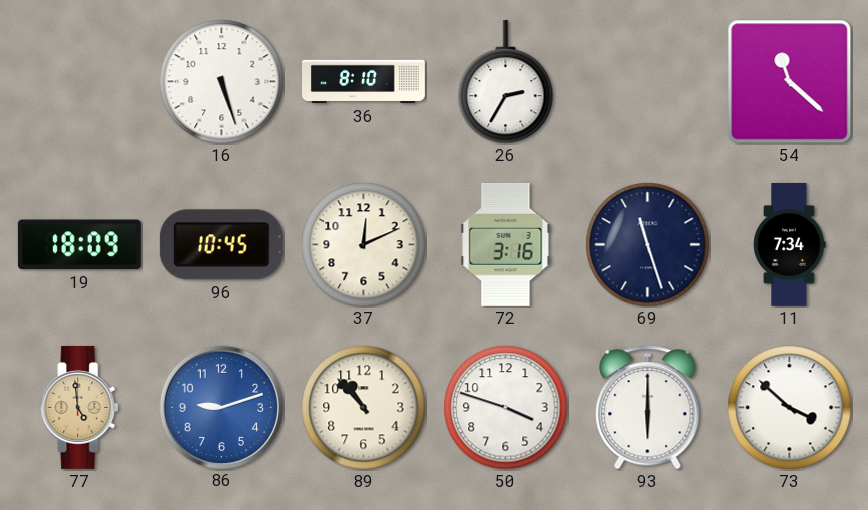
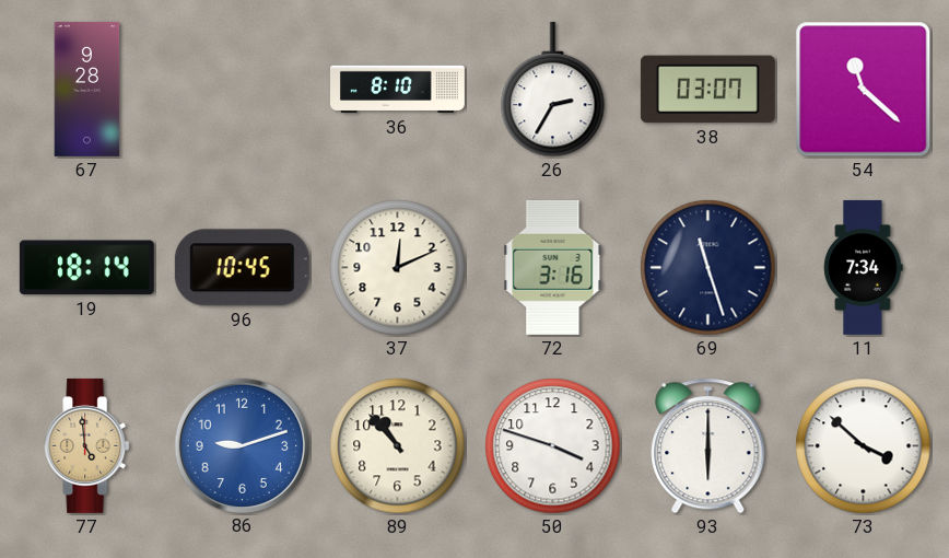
67: none -> 9:28 (87, 89)
16: 5:27 -> none (222, 82)
38: none -> 03:07 (707, 90)
19: 18:09 -> 18:14 (86, 268)
